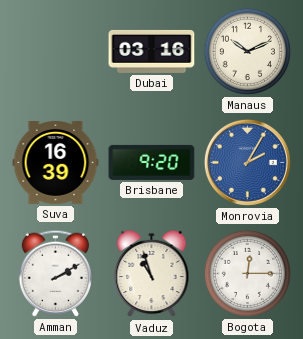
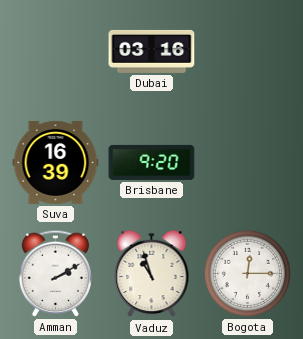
Manaus: 10:11 -> none (247, 51)
Monrovia: 2:05 -> none (247, 162)
